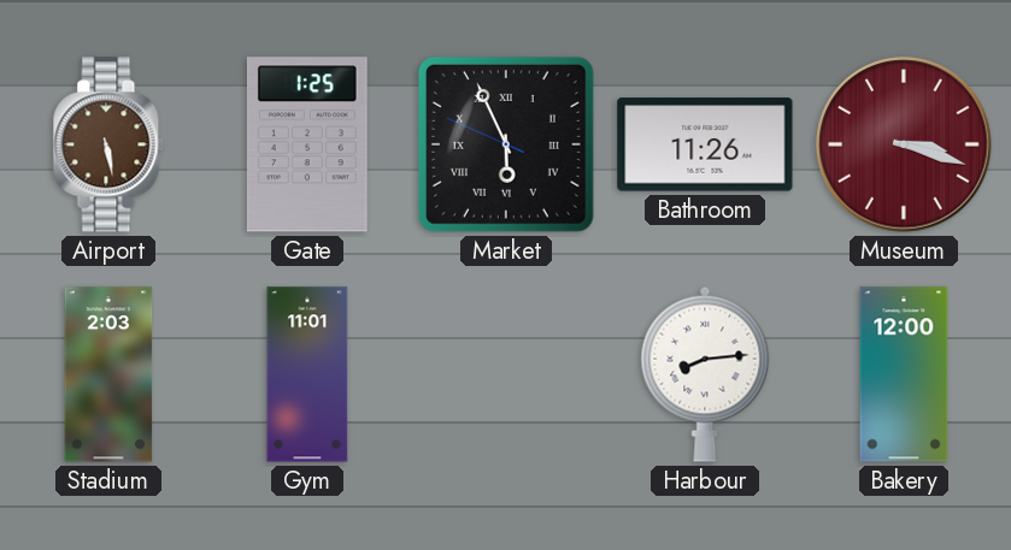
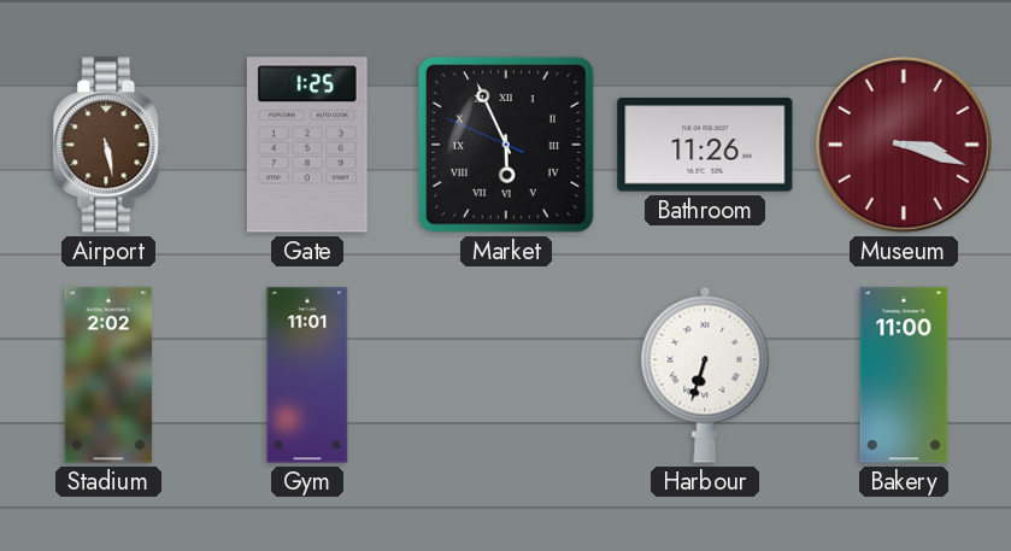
Stadium: 2:03 -> 2:02 (108, 375)
Harbour: 8:14 -> 6:33 (705, 375)
Bakery: 12:00 -> 11:00 (904, 375)
